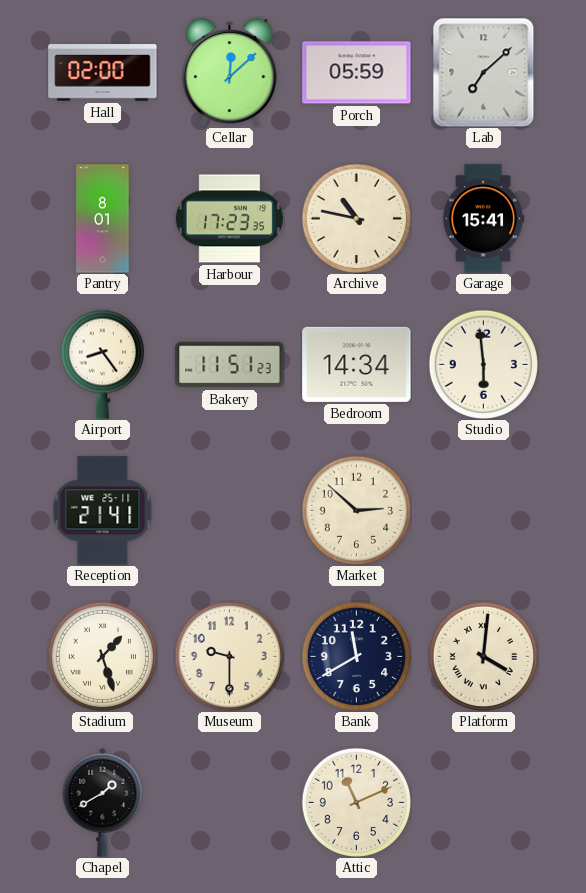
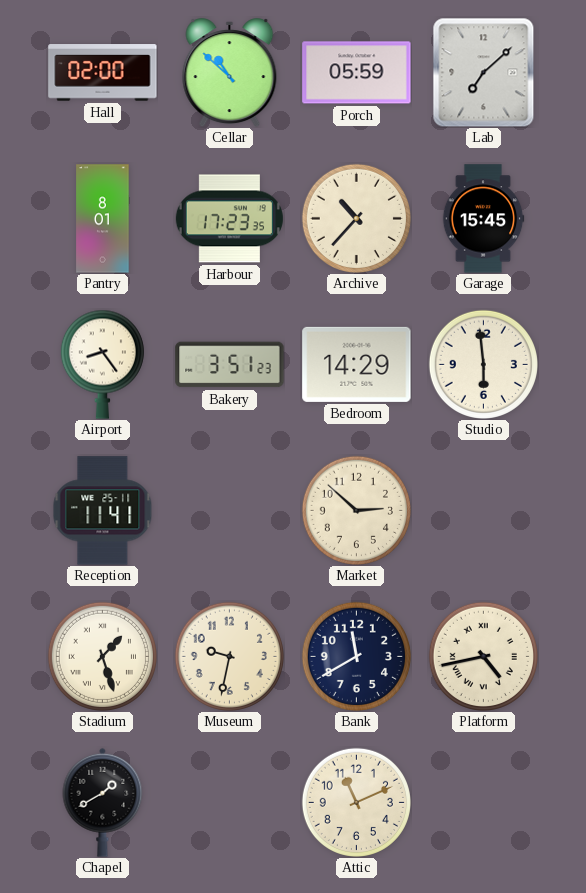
Cellar: 12:08 -> 10:52 (230, 73)
Archive: 10:47 -> 10:37 (356, 218)
Garage: 15:41 -> 15:45 (483, 219)
Bakery: 11:51 -> 3:51 (230, 365)
Bedroom: 14:34 -> 14:29 (357, 364)
Reception: 21:41 -> 11:41 (103, 511)
Museum: 9:30 -> 9:32 (229, 656)
Platform: 4:01 -> 4:43 (483, 656)
